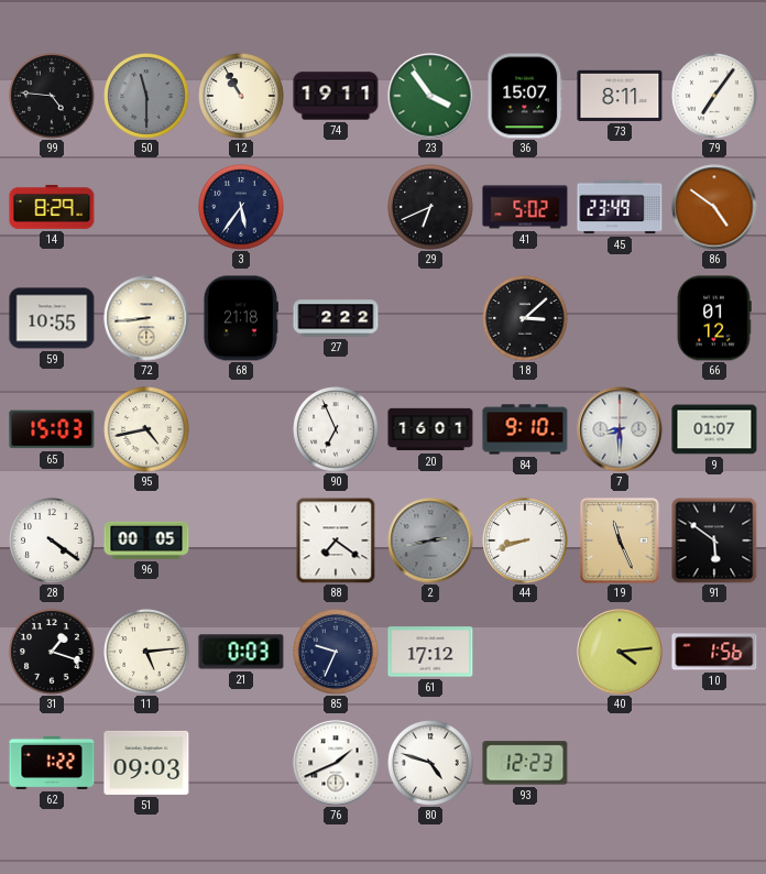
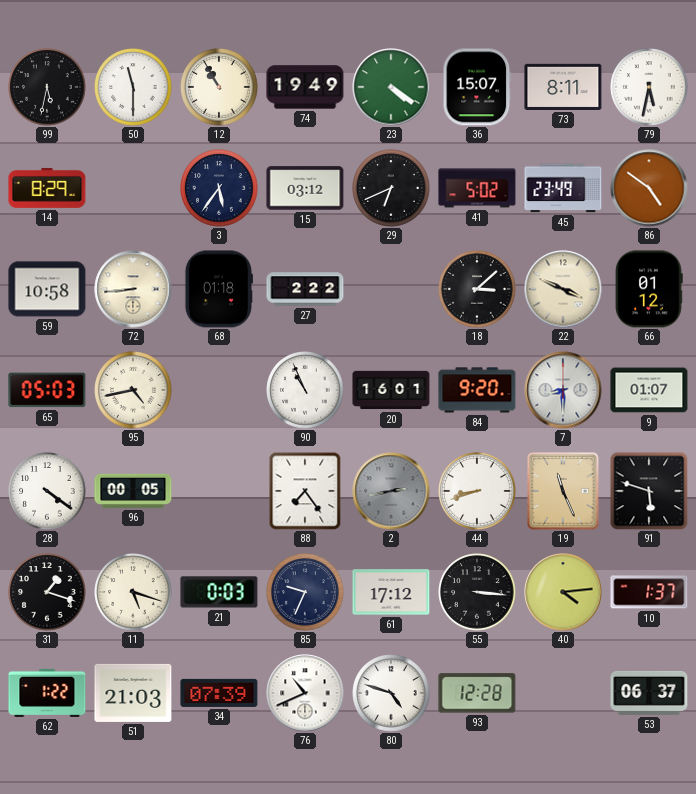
99: 4:46 -> 5:32 (47, 87)
50 dial: grey -> white (133, 87)
74: 19:11 -> 19:49 (305, 87)
23: 3:54 -> 4:21 (391, 87)
79: 7:06 -> 5:32 (649, 87)
15: none -> 03:12 (305, 188)
59: 10:55 -> 10:58 (47, 289)
68: 21:18 -> 01:18 (218, 289)
22: none -> 3:49 (563, 289)
65: 15:03 -> 05:03 (47, 390)
90: 6:56 -> 10:56 (305, 390)
84: 9:10 -> 9:20 (477, 390)
88: 7:21 -> 7:24 (305, 491)
91: 5:51 -> 5:48 (649, 491)
11: 5:14 -> 5:18 (133, 592)
55: none -> 3:16 (477, 592)
10: 1:56 -> 1:37 (649, 592)
51: 09:03 -> 21:03 (133, 693)
34: none -> 07:39 (219, 693)
76: 1:41 -> 10:41 (305, 693)
93: 12:23 -> 12:28 (477, 693)
53: none -> 06:37 (649, 693)
